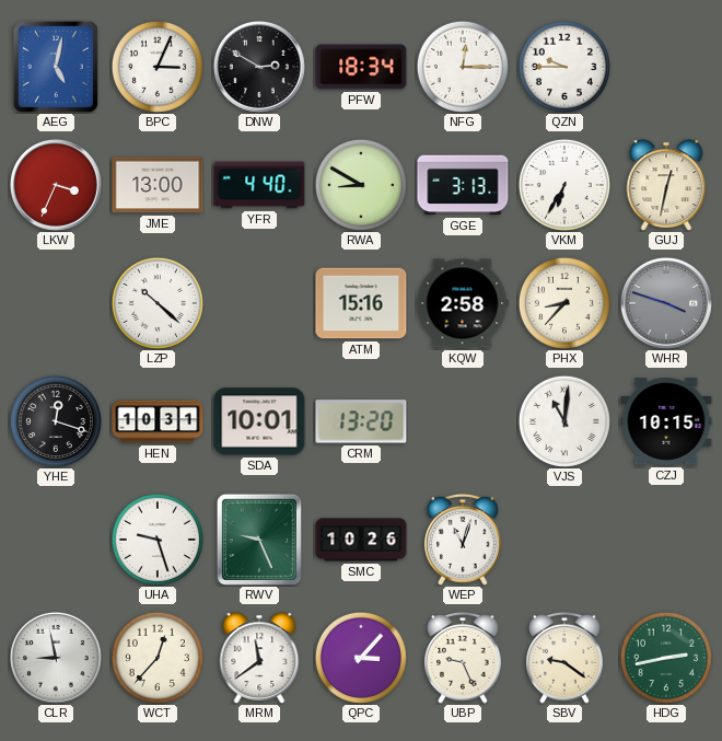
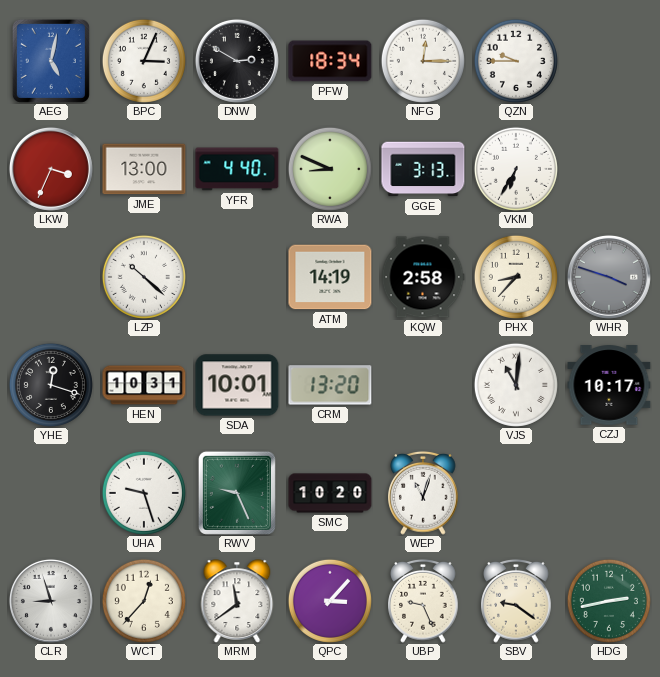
RWA: 8:50 -> 8:49 (330, 169)
GUJ: 12:32 -> none (666, 185)
ATM: 15:16 -> 14:19 (330, 277)
CZJ: 10:15 -> 10:17 (609, 385)
SMC: 10:26 -> 10:20 (330, 493)
CLR: 8:58 -> 8:57 (51, 601)
